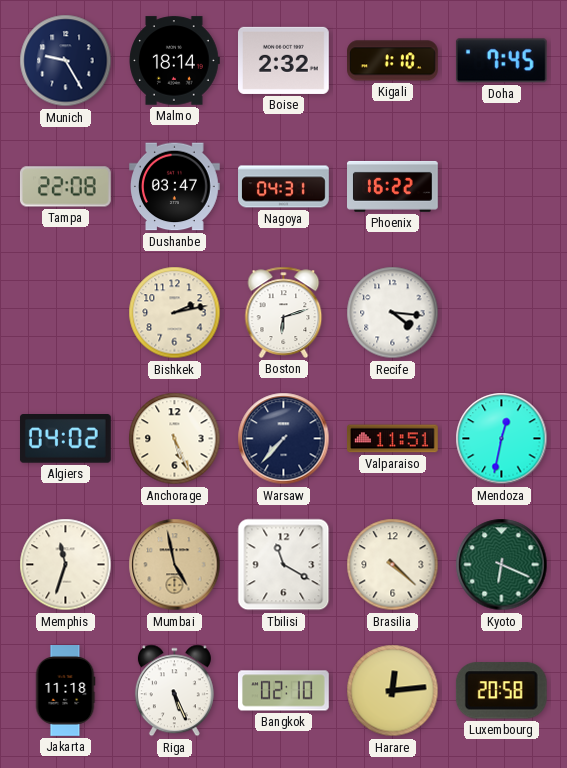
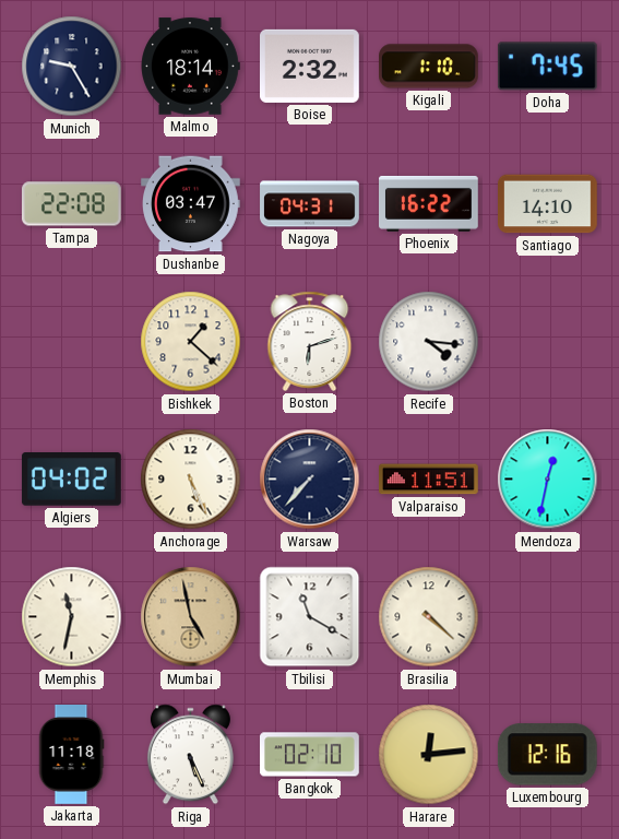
Santiago: none -> 14:10 (548, 204)
Bishkek: 2:13 -> 1:22 (191, 342)
Memphis: 11:33 -> 11:32 (72, 617)
Kyoto: 6:19 -> none (502, 565)
Luxembourg: 20:58 -> 12:16 (547, 755)
